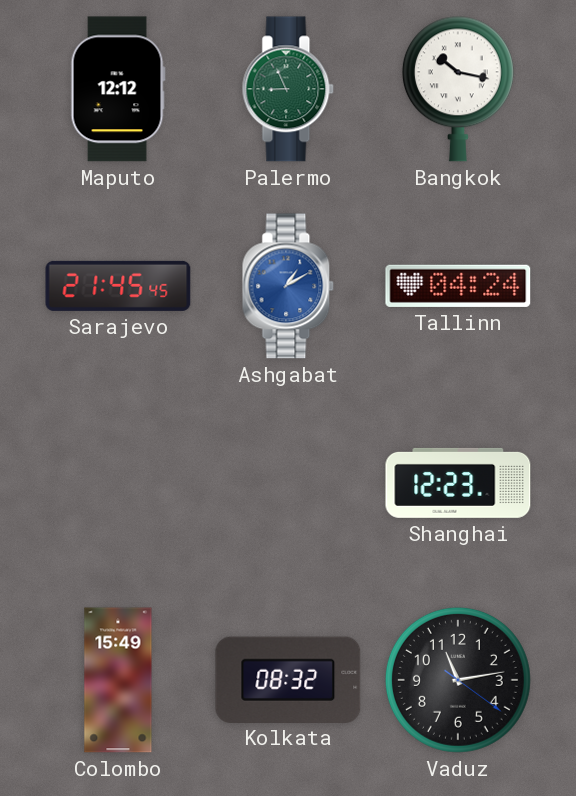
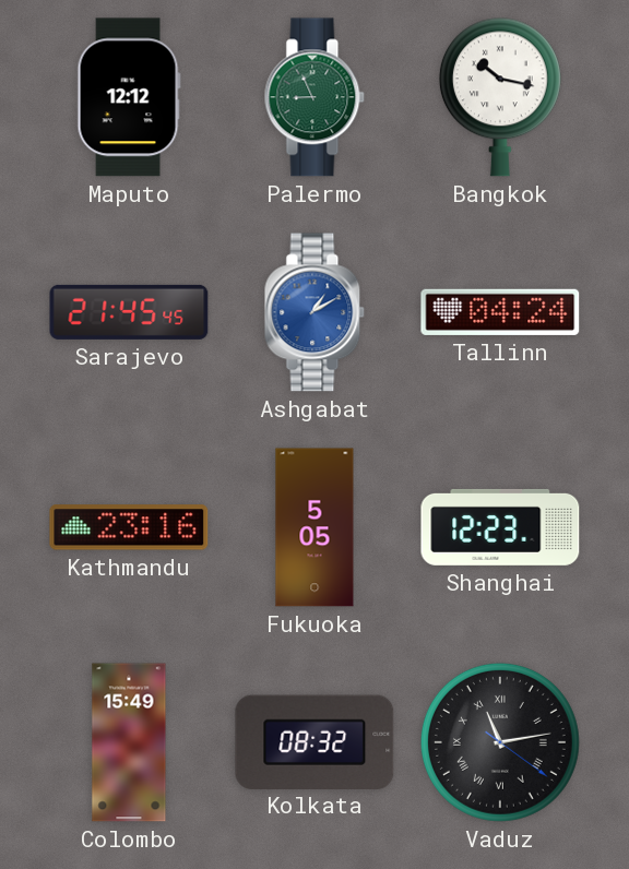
Kathmandu: none -> 23:16 (129, 527)
Fukuoka: none -> 5:05 (314, 527)
Vaduz numerals: Arabic -> Roman (500, 742)
